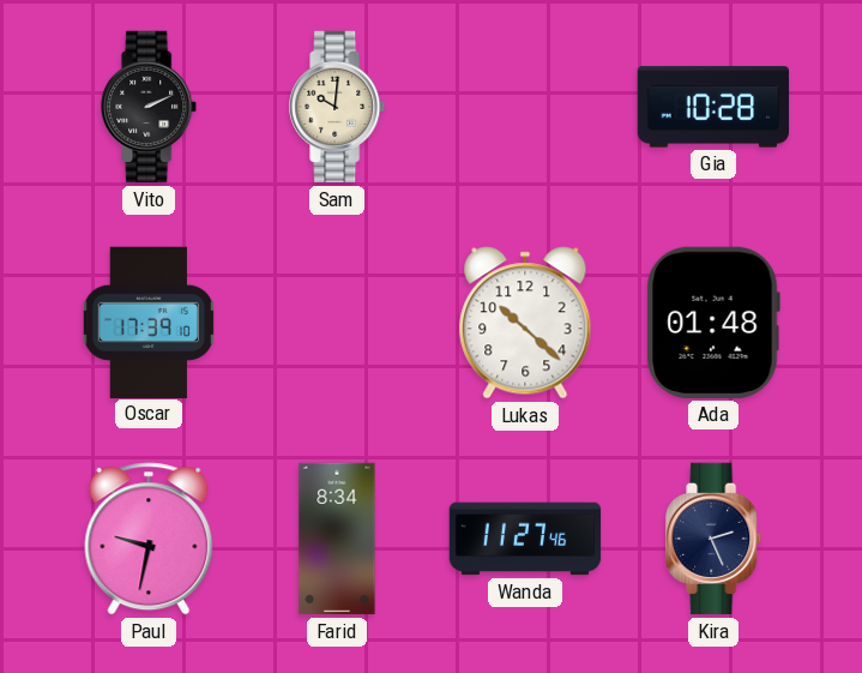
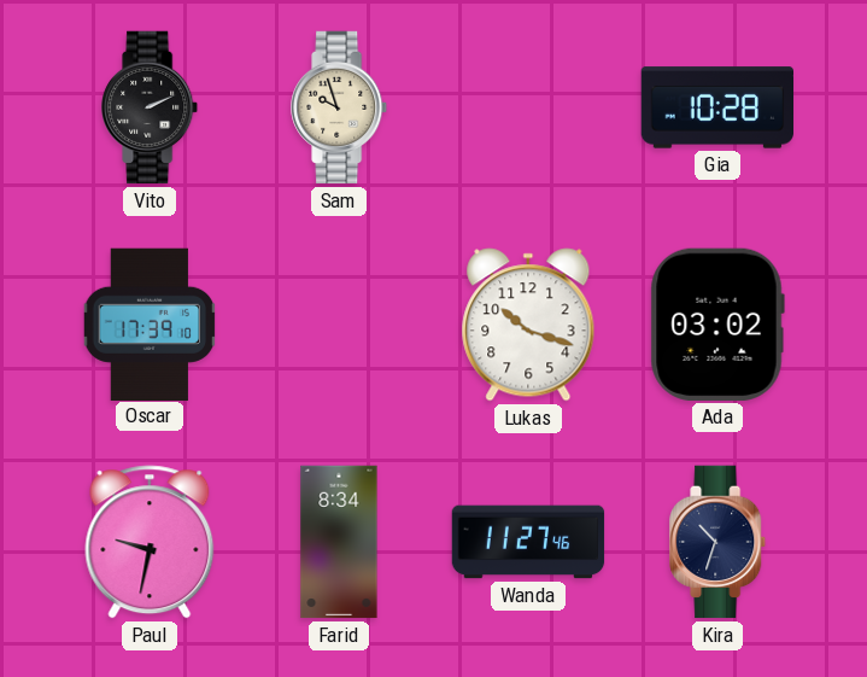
Sam: 10:01 -> 9:57 (340, 107)
Lukas: 10:22 -> 10:18 (528, 325)
Ada: 01:48 -> 03:02 (717, 325)
Kira: 2:26 -> 10:33 (719, 542)
